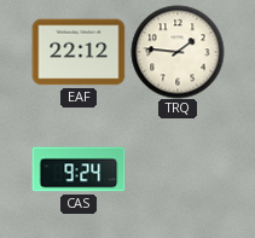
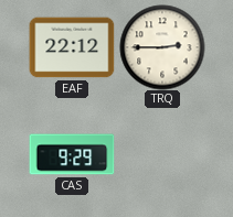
TRQ: 1:46 -> 2:45 (162, 47)
CAS: 9:24 -> 9:29 (72, 154)
